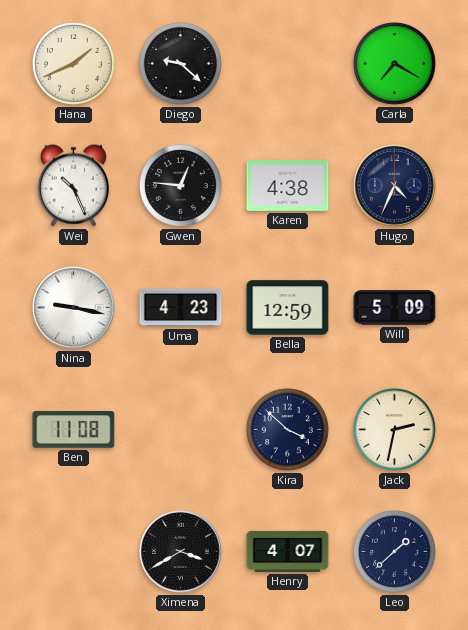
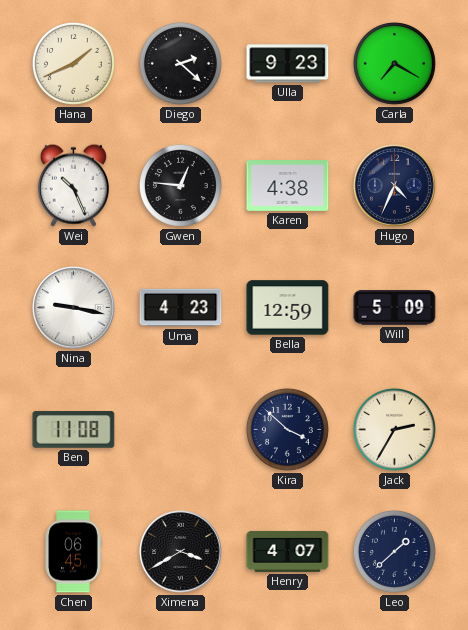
Diego: 9:22 -> 2:22 (180, 63)
Ulla: none -> 9:23 (288, 64)
Jack: 2:32 -> 2:35 (394, 429)
Chen: none -> 06:45 (73, 552)
